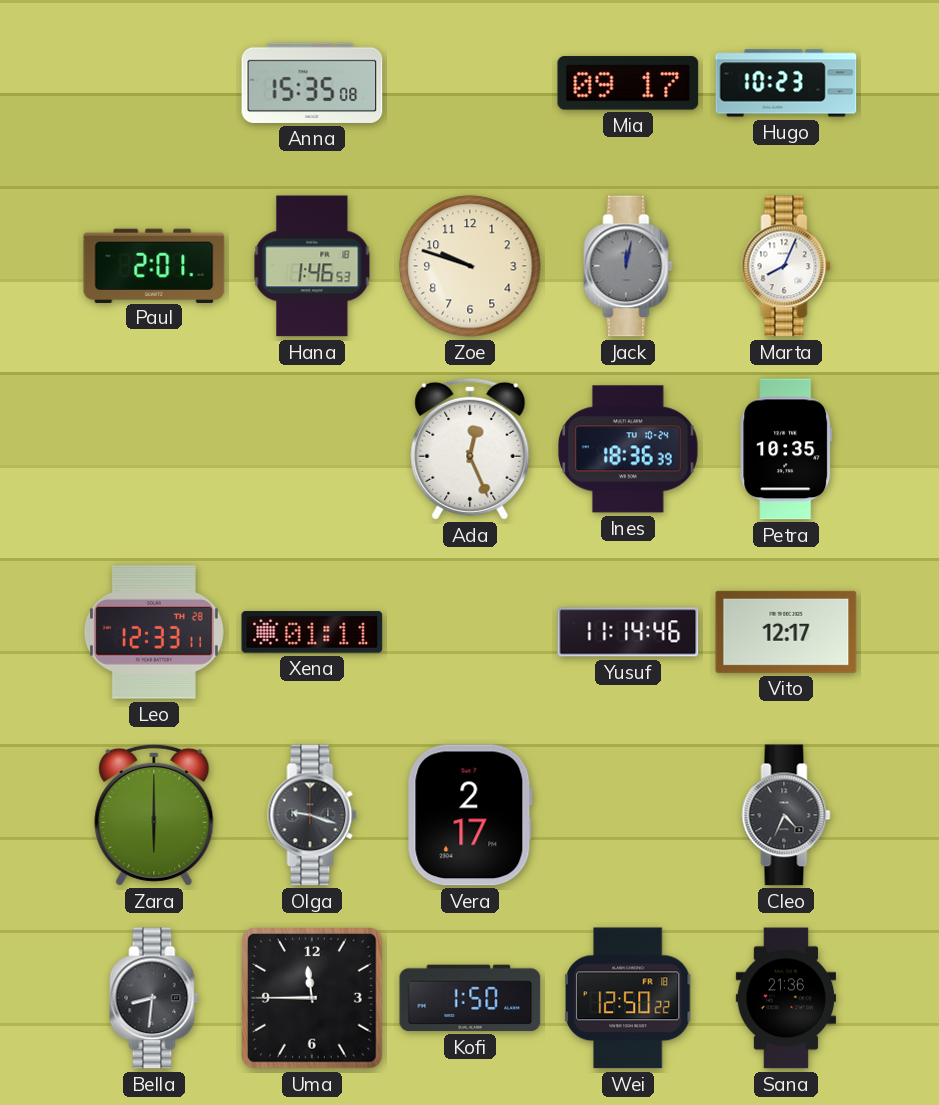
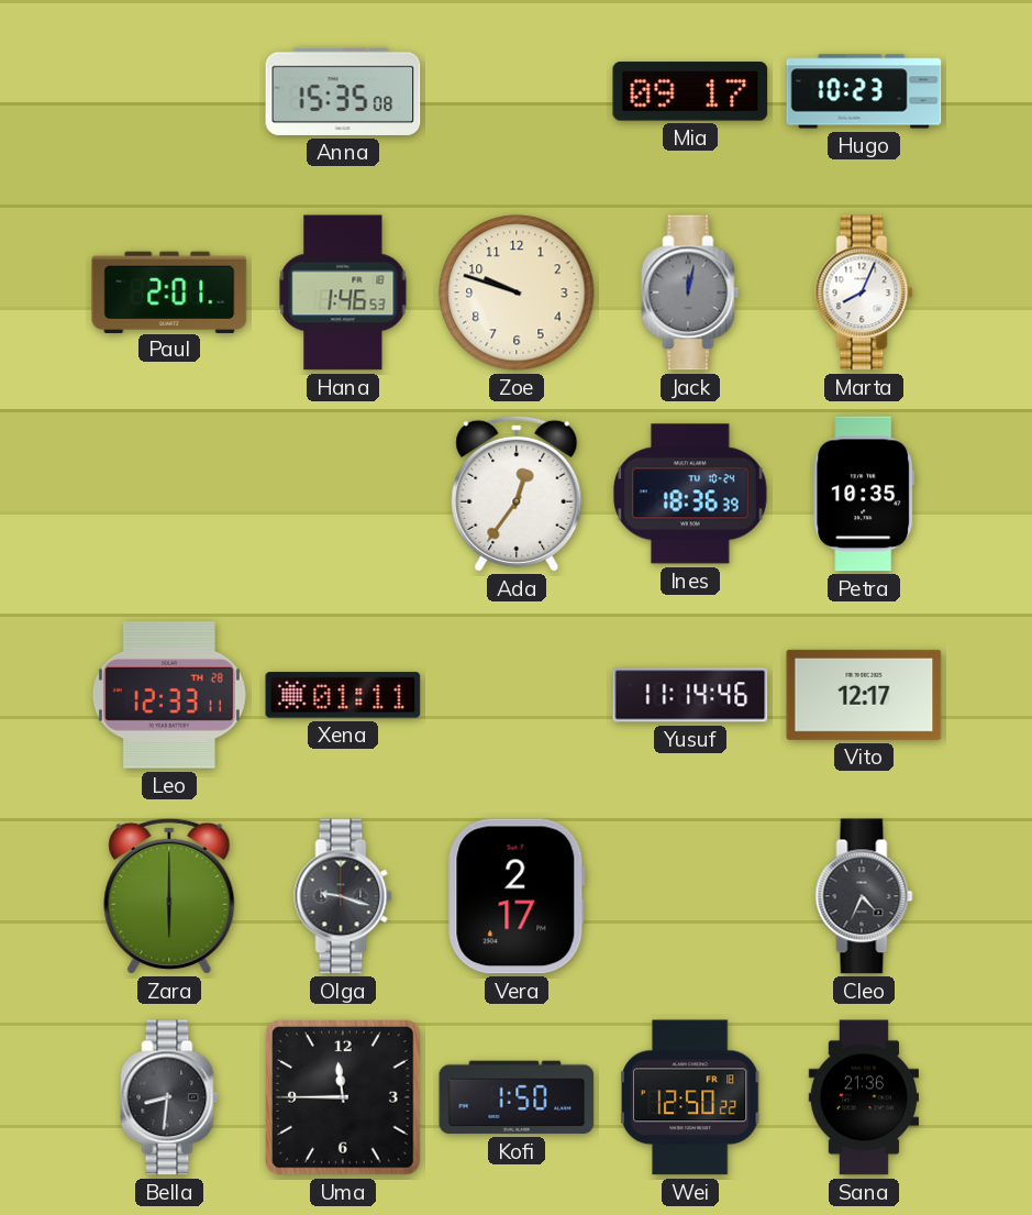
Ada: 12:26 -> 12:36 (517, 494)
